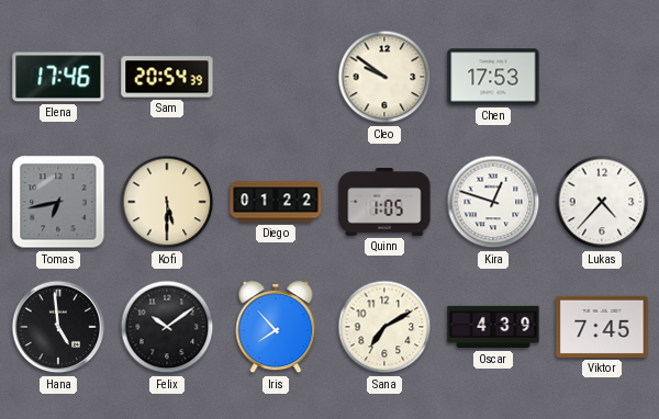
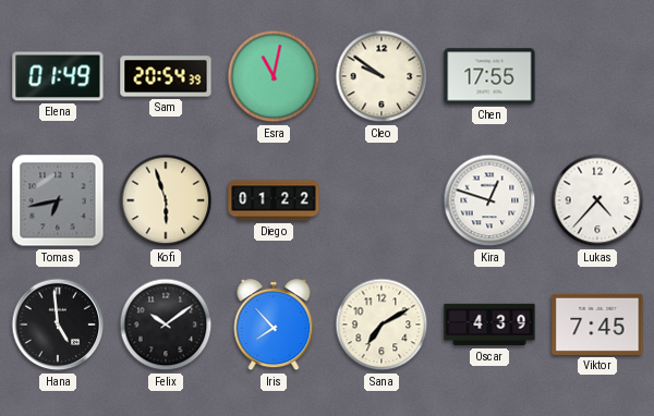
Elena: 17:46 -> 01:49 (58, 76)
Esra: none -> 11:02 (274, 76)
Chen: 17:53 -> 17:55 (489, 76)
Kofi: 5:30 -> 5:57 (166, 200)
Quinn: 1:05 -> none (384, 202)
